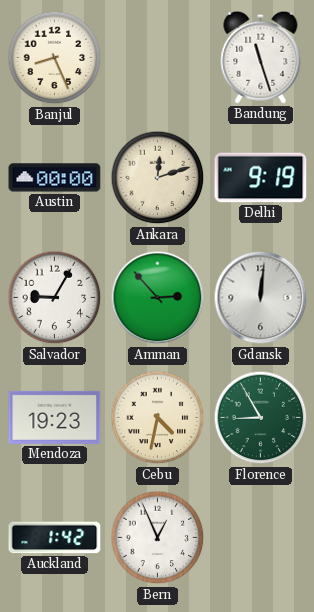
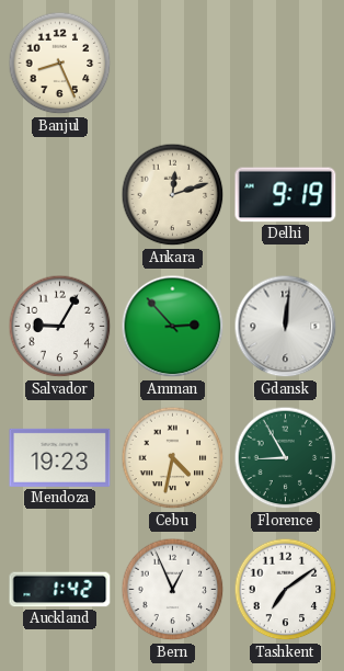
Bandung: 11:27 -> none (261, 57)
Austin: 00:00 -> none (55, 178)
Tashkent: none -> 7:09 (286, 590)
